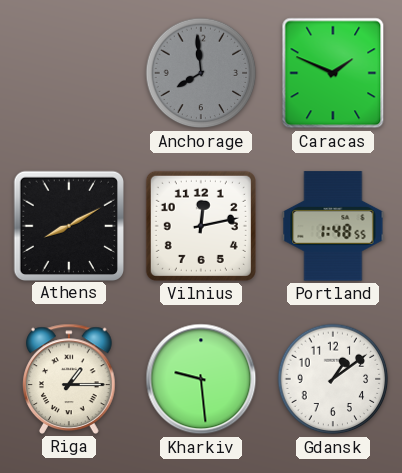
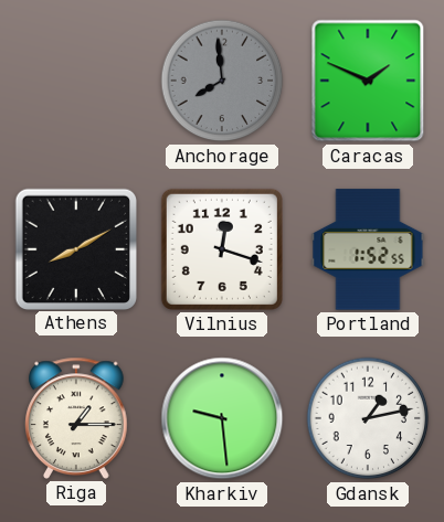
Vilnius: 12:13 -> 12:18 (222, 249)
Portland: 1:48 -> 1:52 (368, 249)
Gdansk: 1:09 -> 1:13 (368, 418)
